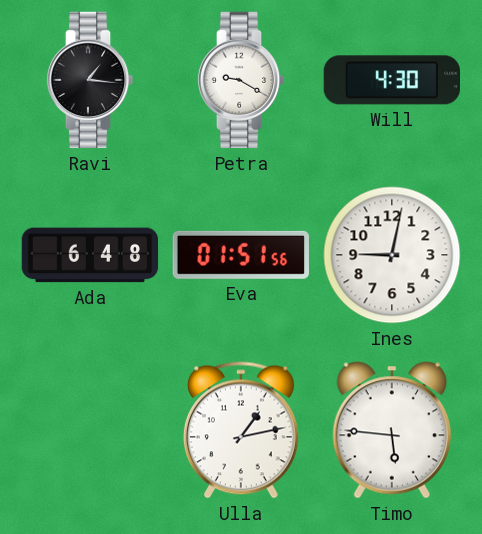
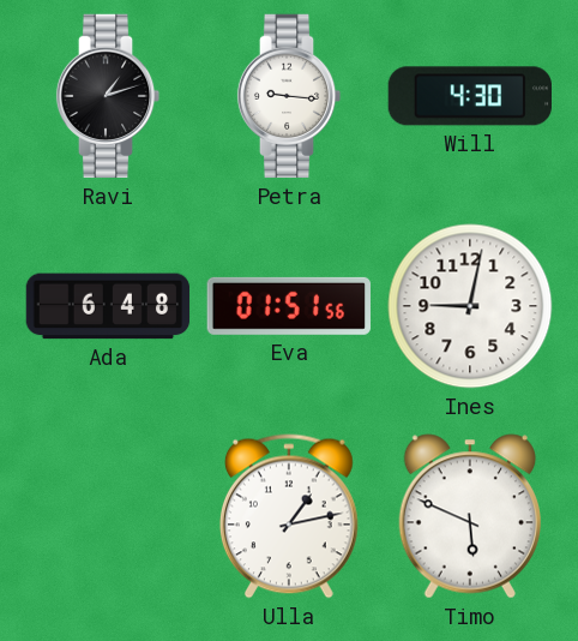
Ravi: 1:16 -> 1:12 (108, 96)
Petra: 9:20 -> 9:16 (289, 96)
Timo: 5:46 -> 5:49 (469, 516)
